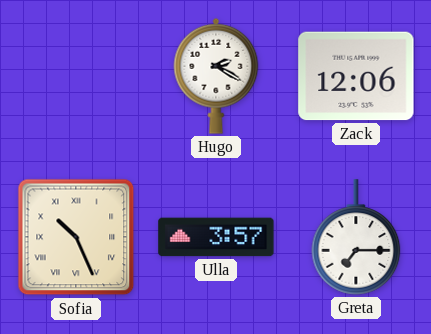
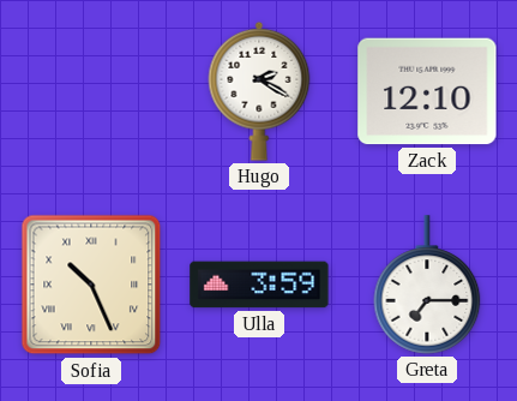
Zack: 12:06 -> 12:10 (427, 91)
Ulla: 3:57 -> 3:59 (259, 285)
